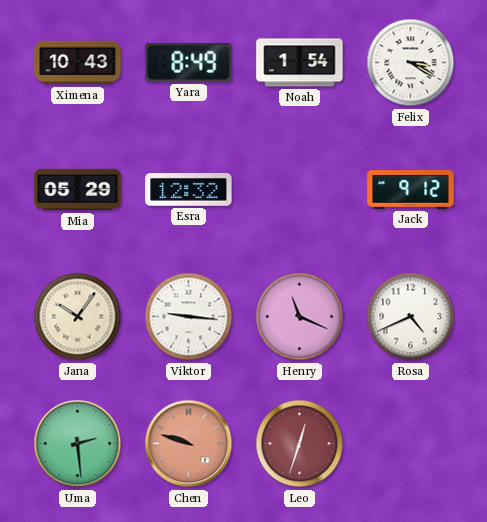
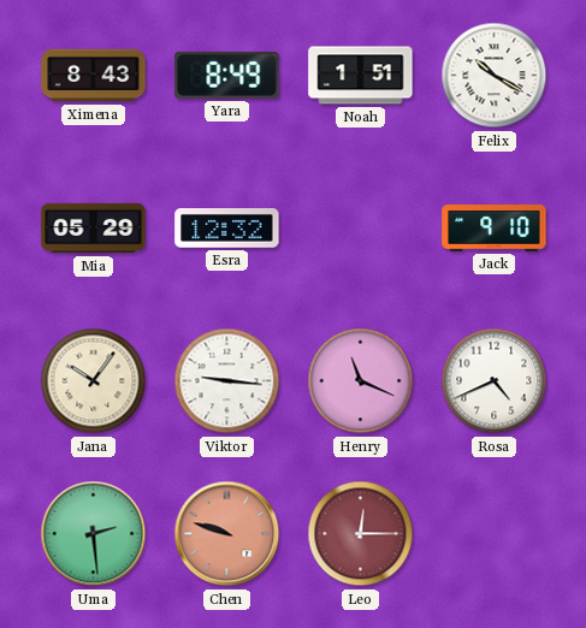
Ximena: 10:43 -> 8:43 (94, 76)
Noah: 1:54 -> 1:51 (361, 76)
Felix: 3:20 -> 10:20 (495, 76)
Jack: 9:12 -> 9:10 (495, 229)
Leo: 12:33 -> 12:15 (361, 534)
